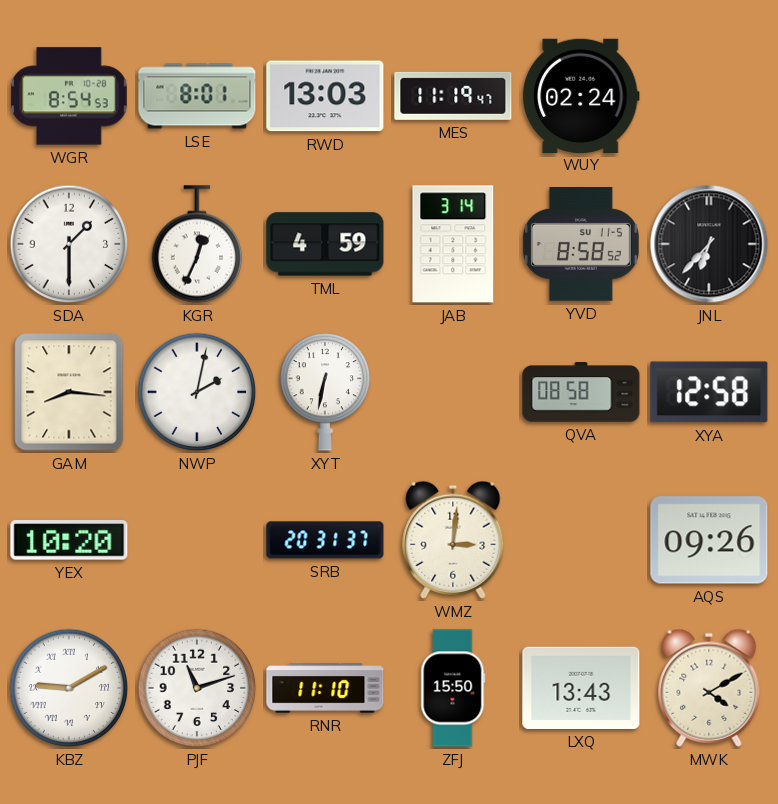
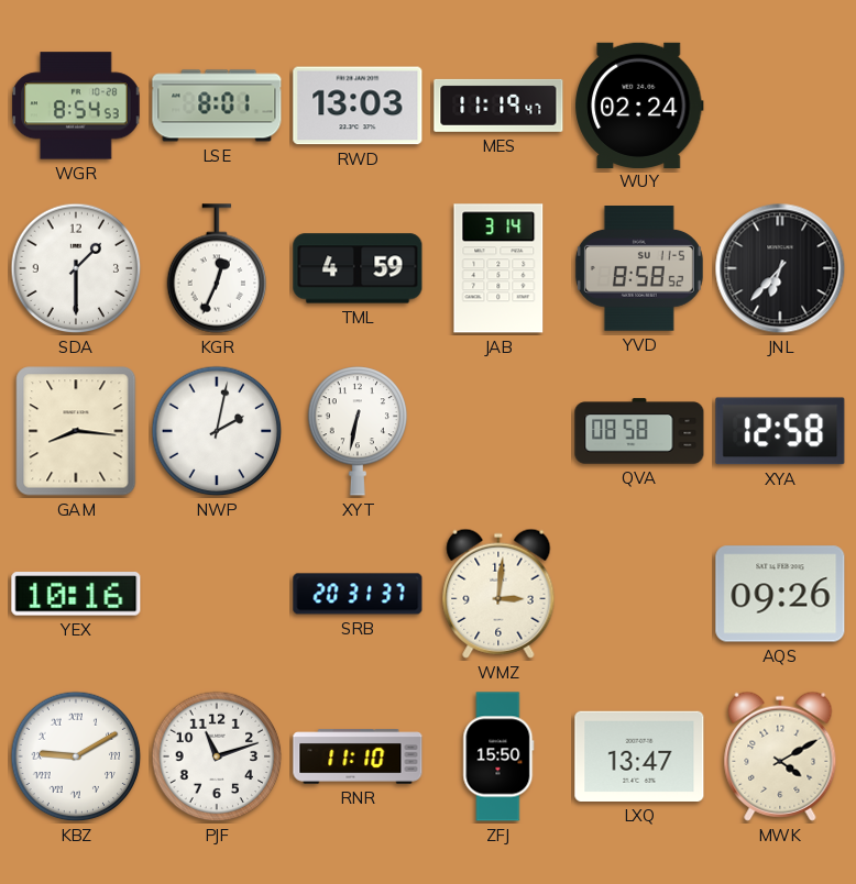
YEX: 10:20 -> 10:16 (76, 594)
LXQ: 13:43 -> 13:47 (639, 756)
